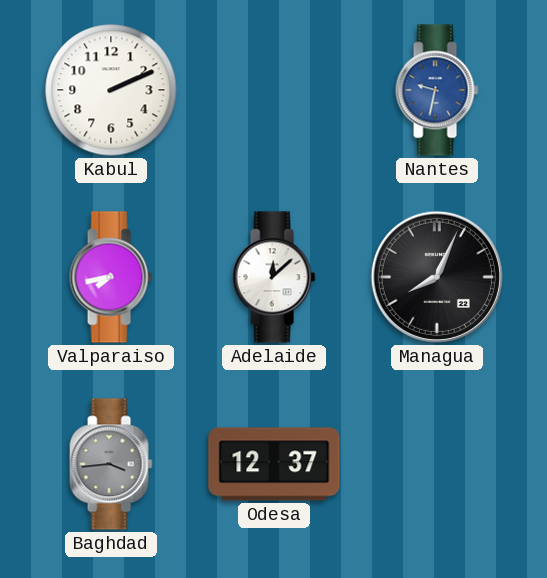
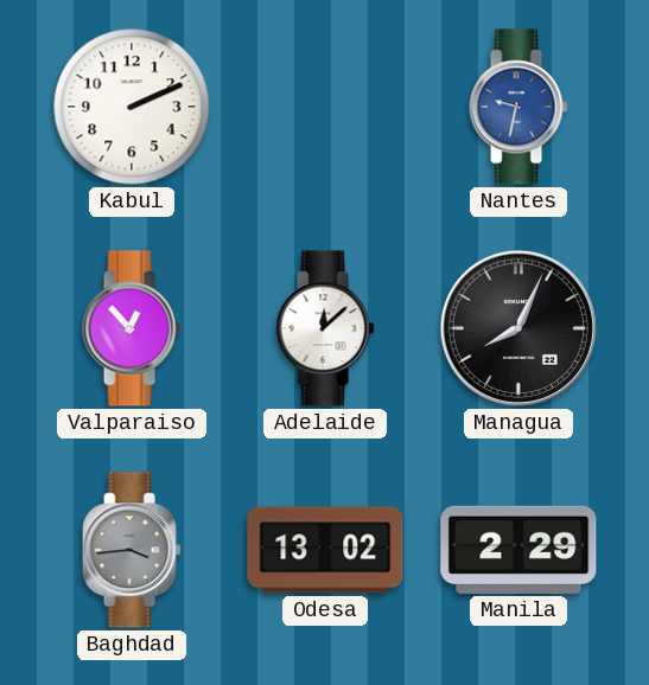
Valparaiso: 7:43 -> 12:53 (132, 328)
Odesa: 12:37 -> 13:02 (325, 550)
Manila: none -> 2:29 (518, 550)
